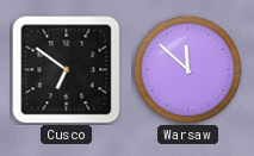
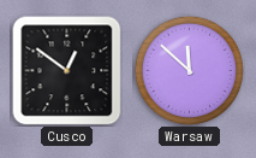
Cusco: 6:51 -> 12:51 (67, 71)
